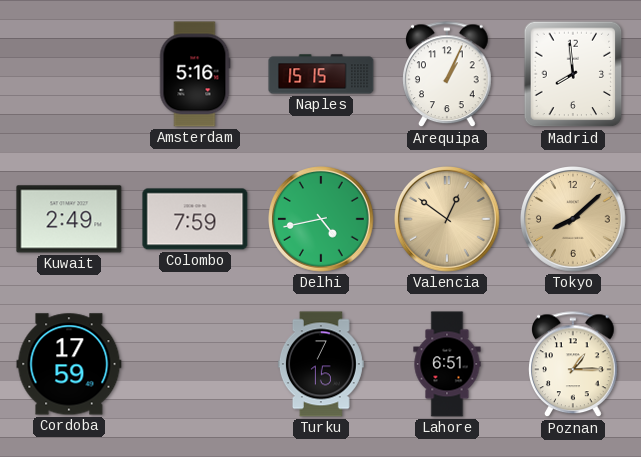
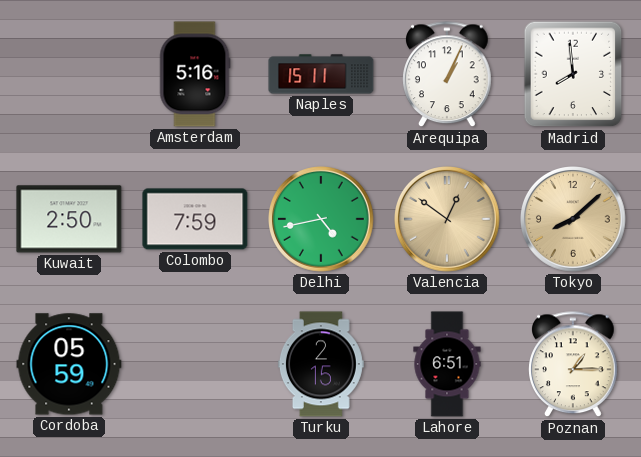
Naples: 15:15 -> 15:11 (321, 74)
Kuwait: 2:49 -> 2:50 (69, 219)
Cordoba: 17:59 -> 05:59 (69, 364)
Turku: 7:15 -> 2:15 (321, 364)
